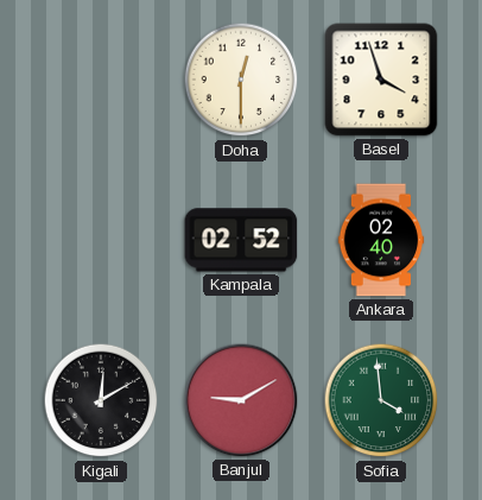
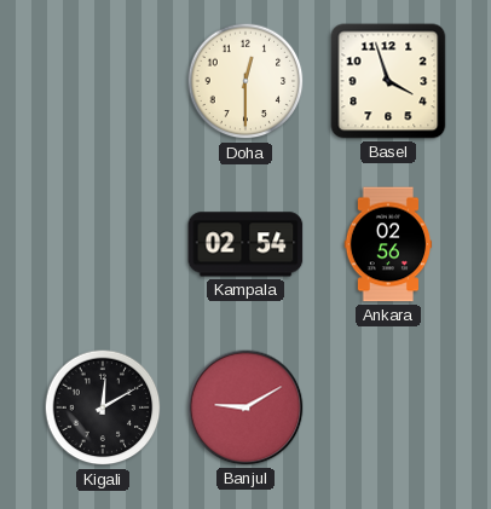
Kampala: 02:52 -> 02:54 (245, 244)
Ankara: 02:40 -> 02:56 (388, 244)
Sofia: 3:59 -> none (381, 400)
